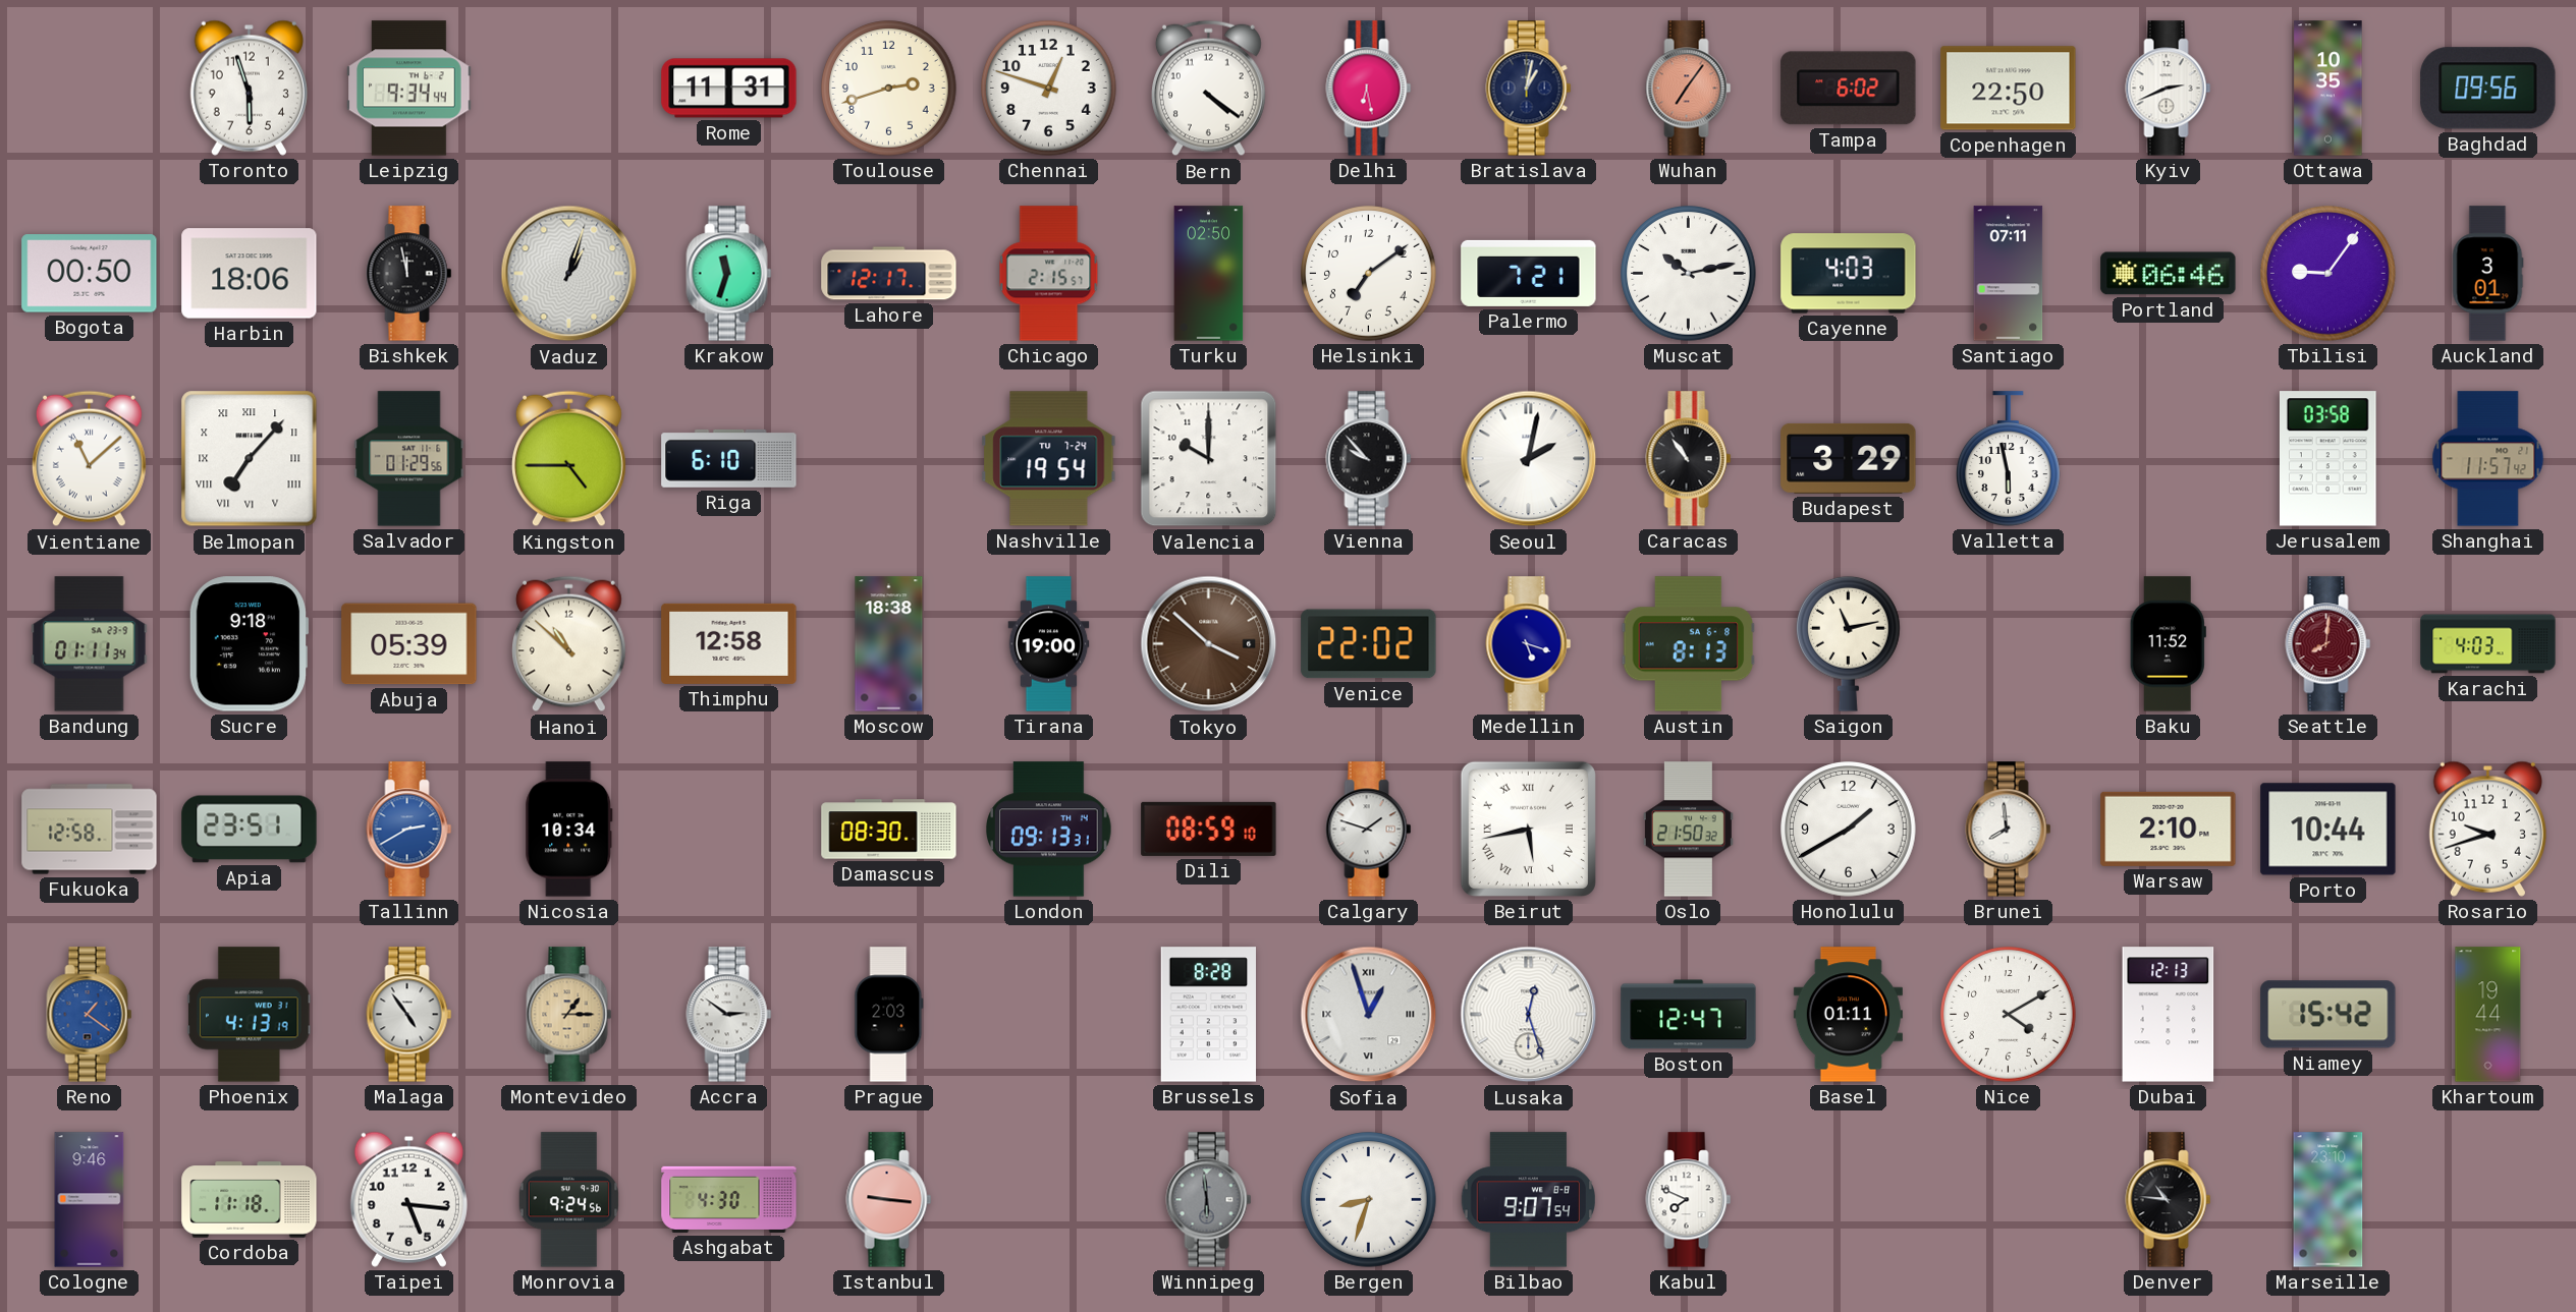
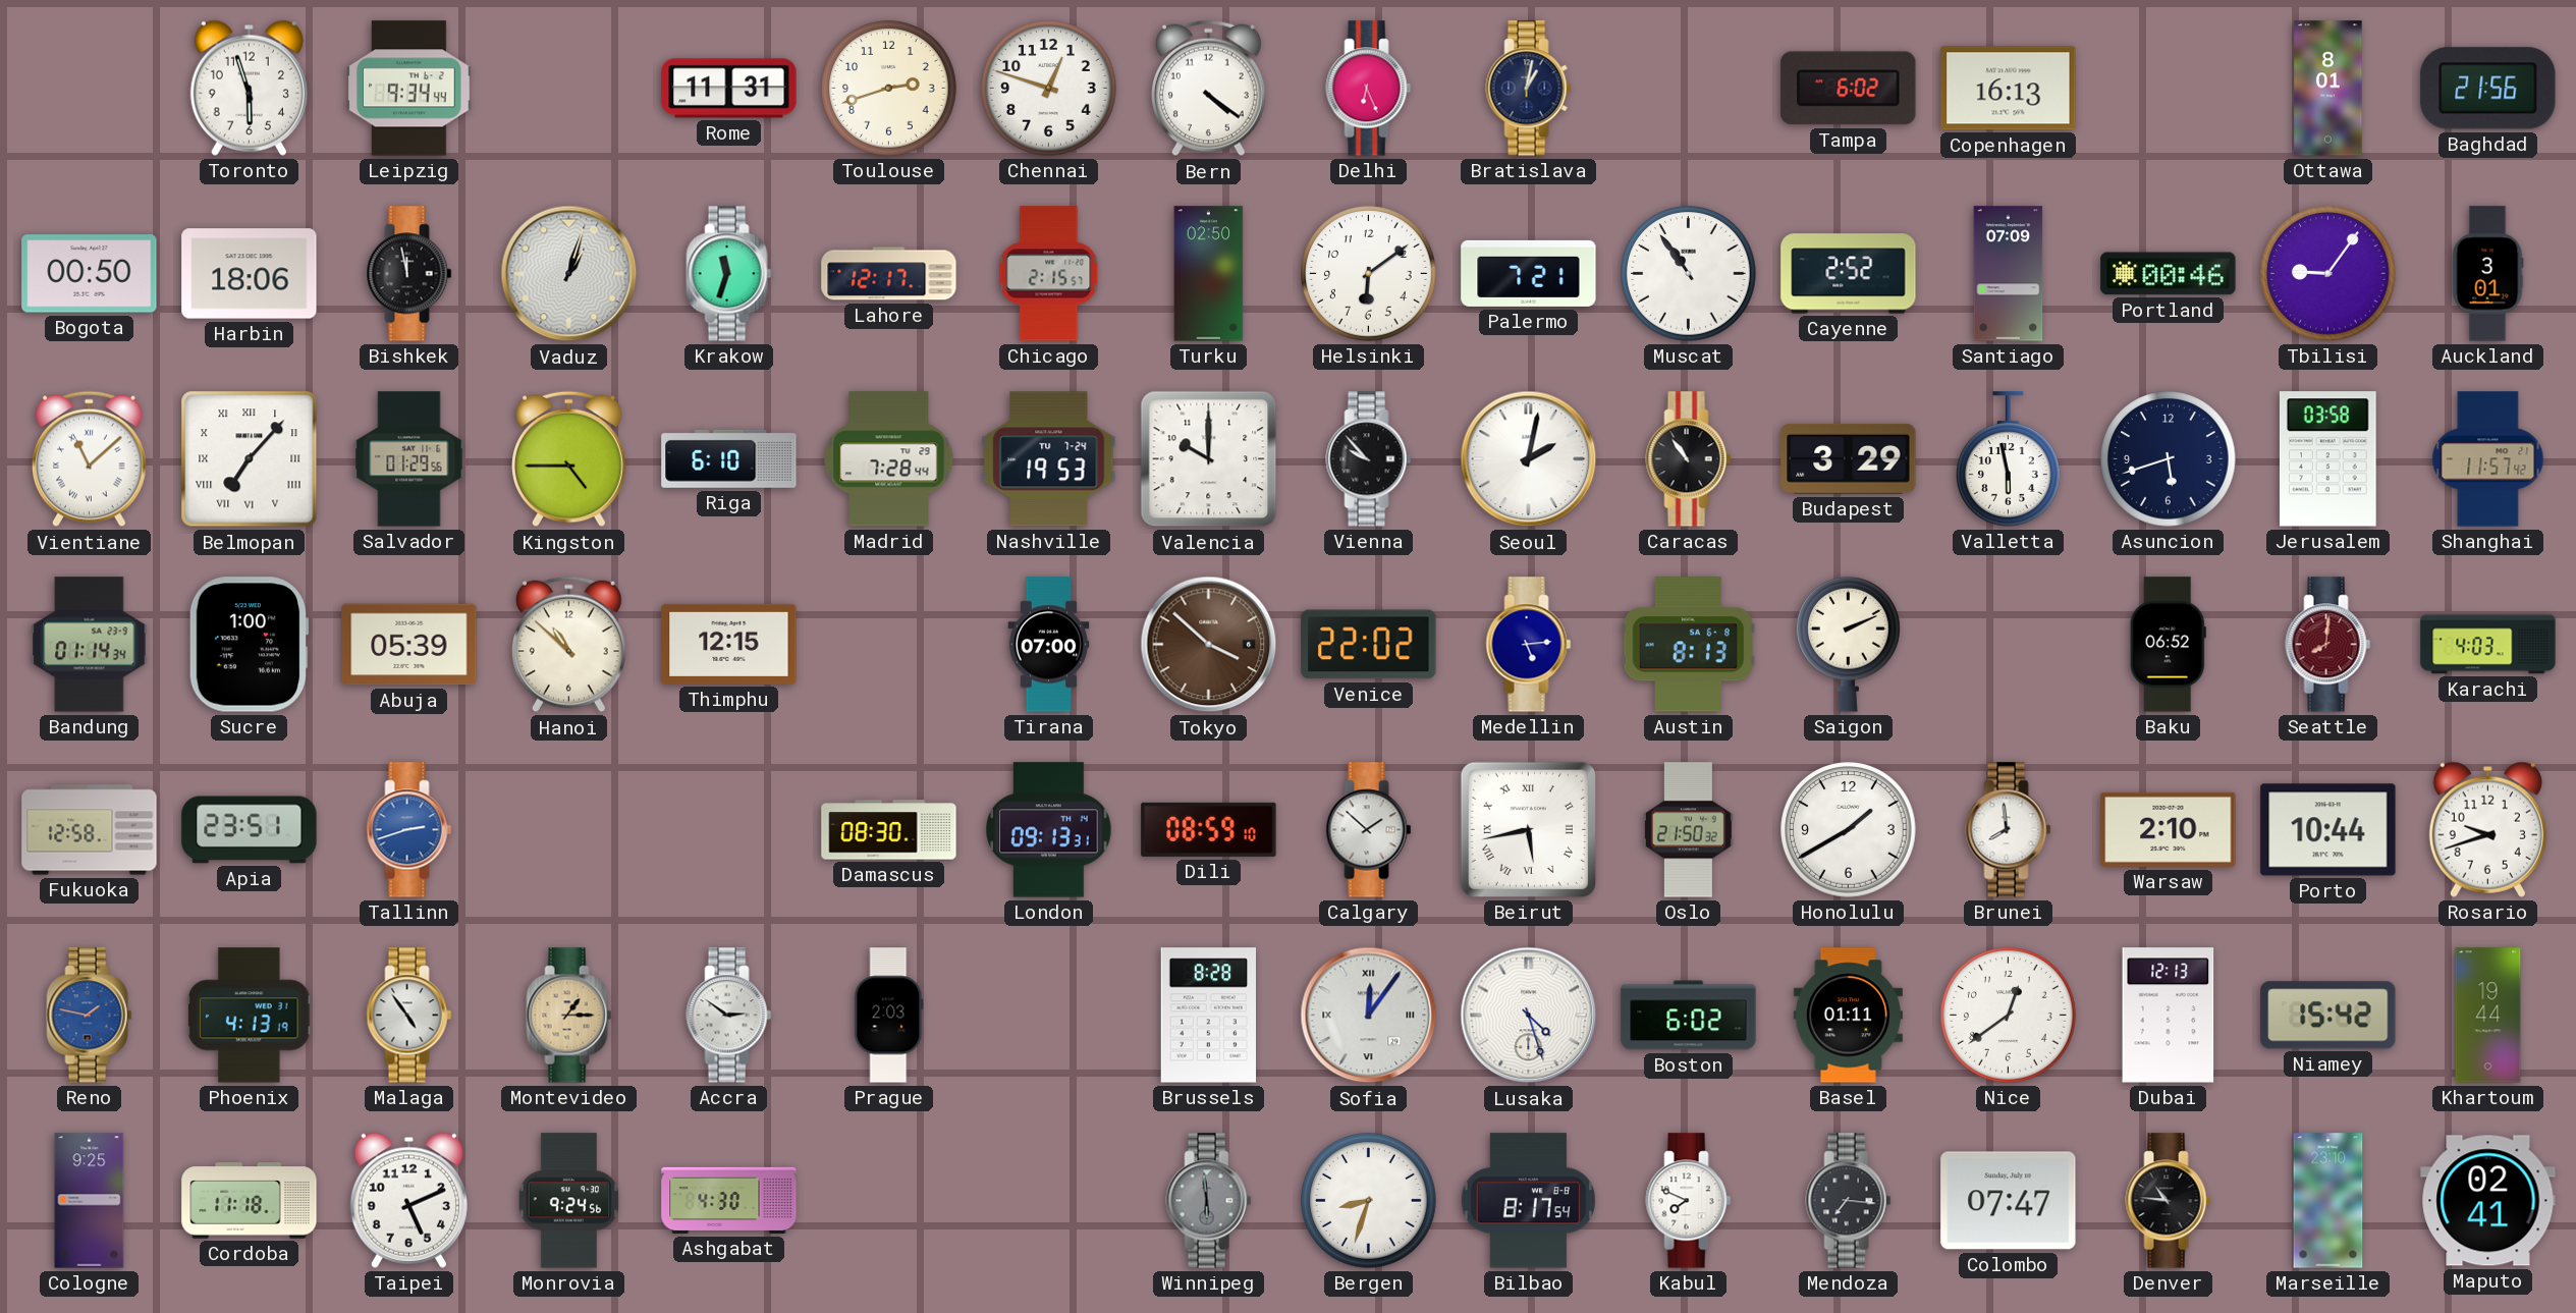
Delhi: 6:28 -> 6:26 (1369, 89)
Wuhan: 7:06 -> none (1689, 89)
Copenhagen: 22:50 -> 16:13 (2009, 89)
Kyiv: 2:41 -> none (2169, 89)
Ottawa: 10:35 -> 8:01 (2328, 89)
Baghdad: 09:56 -> 21:56 (2488, 89)
Helsinki: 7:09 -> 6:09 (1369, 274)
Muscat: 10:13 -> 10:54 (1689, 274)
Cayenne: 4:03 -> 2:52 (1849, 274)
Santiago: 07:11 -> 07:09 (2009, 274)
Portland: 06:46 -> 00:46 (2169, 274)
Madrid: none -> 7:28 (889, 459)
Nashville: 19:54 -> 19:53 (1049, 459)
Asuncion: none -> 5:42 (2169, 459)
Bandung: 01:11 -> 01:14 (90, 645)
Sucre: 9:18 -> 1:00 (249, 645)
Thimphu: 12:58 -> 12:15 (729, 644)
Moscow: 18:38 -> none (889, 644)
Tirana: 19:00 -> 07:00 (1049, 645)
Medellin: 5:18 -> 5:14 (1529, 645)
Saigon: 11:13 -> 2:11 (1849, 644)
Baku: 11:52 -> 06:52 (2168, 645)
Tallinn: 2:40 -> 2:42 (409, 830)
Nicosia: 10:34 -> none (569, 830)
Calgary: 1:48 -> 1:52 (1369, 830)
Reno: 1:21 -> 1:47 (90, 1016)
Sofia: 12:57 -> 12:06 (1369, 1016)
Lusaka: 12:27 -> 4:27 (1529, 1016)
Boston: 12:47 -> 6:02 (1689, 1016)
Nice: 4:10 -> 12:39 (2009, 1016)
Cologne: 9:46 -> 9:25 (90, 1201)
Taipei: 5:16 -> 5:11 (408, 1200)
Istanbul: 9:16 -> none (889, 1200)
Bilbao: 9:07 -> 8:17 (1528, 1201)
Mendoza: none -> 7:16 (1849, 1201)
Colombo: none -> 07:47 (2009, 1201)
Maputo: none -> 02:41 (2488, 1201)
